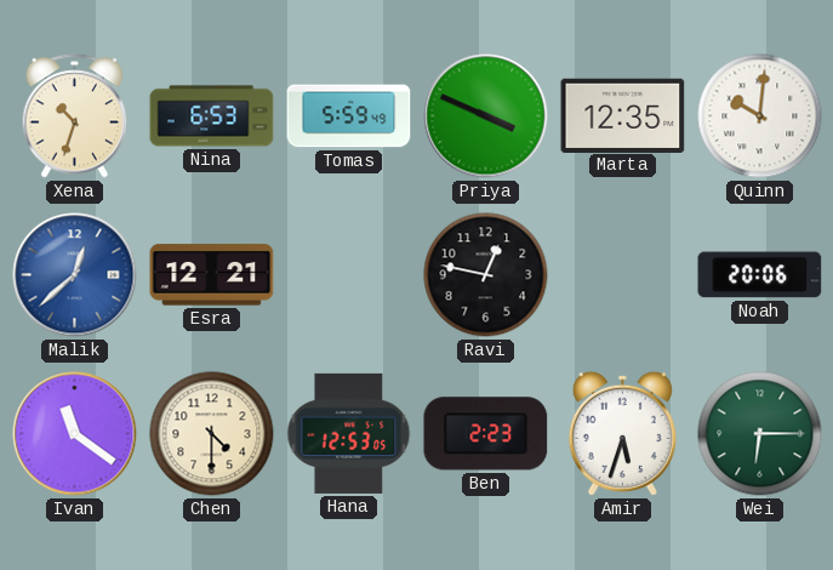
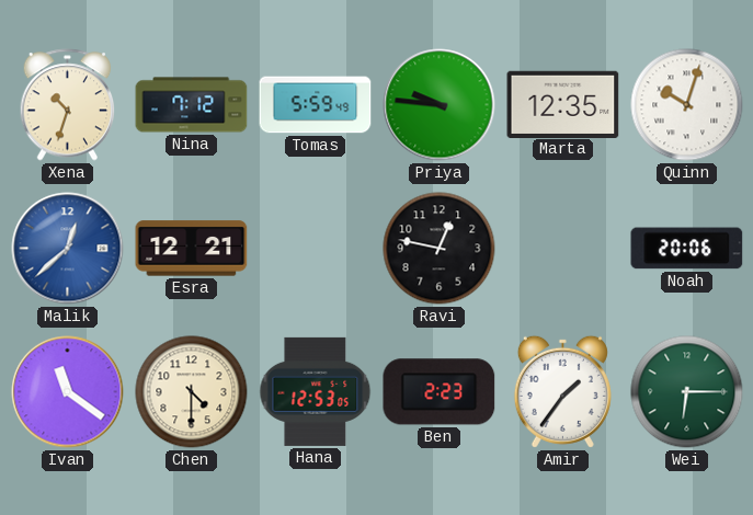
Nina: 6:53 -> 7:12 (192, 105)
Priya: 3:49 -> 9:46 (440, 105)
Quinn: 10:01 -> 10:03 (687, 105)
Amir: 5:33 -> 1:36 (562, 391)
